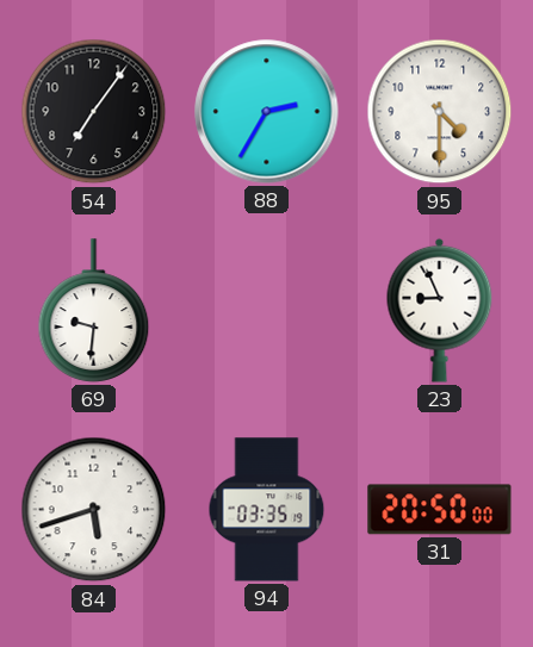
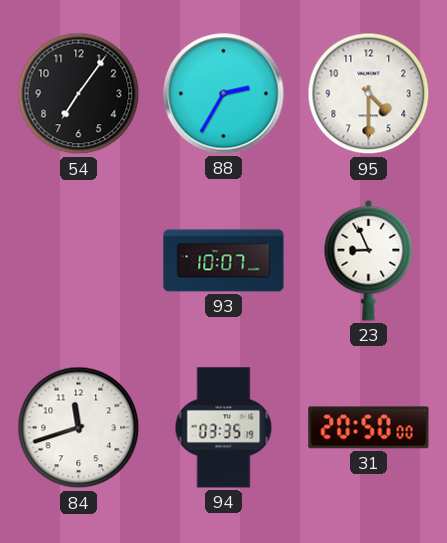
69: 9:31 -> none (94, 311)
93: none -> 10:07 (224, 261)
84: 5:42 -> 11:42 (79, 428)
